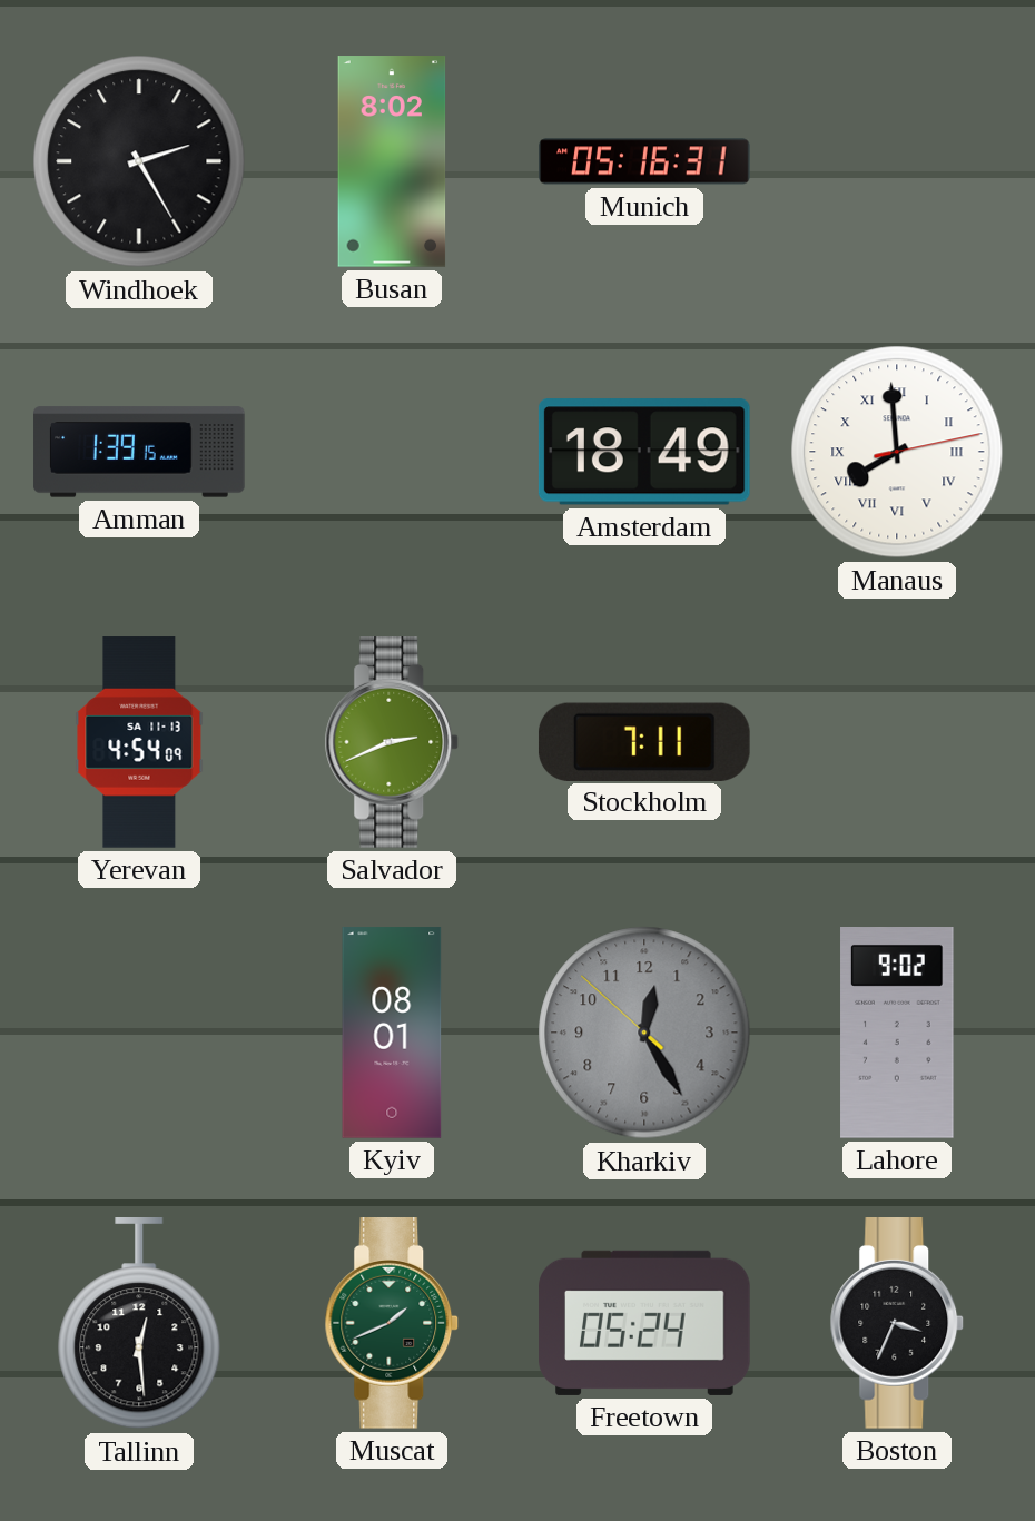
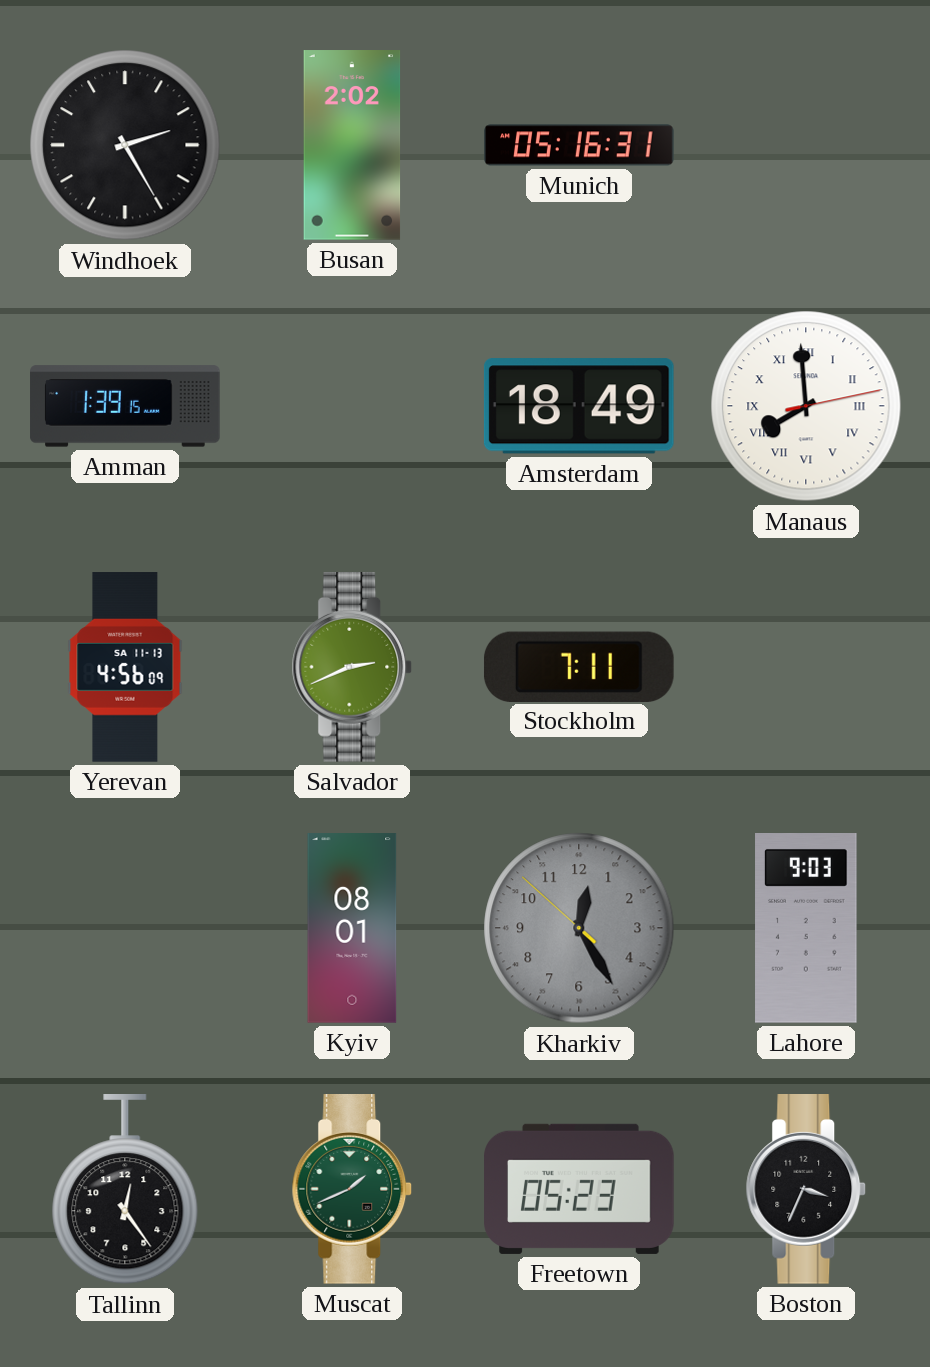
Busan: 8:02 -> 2:02 (352, 145)
Yerevan: 4:54 -> 4:56 (125, 667)
Lahore: 9:02 -> 9:03 (806, 929)
Tallinn: 12:29 -> 12:24 (125, 1190)
Freetown: 05:24 -> 05:23 (579, 1189)
